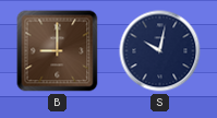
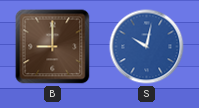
S dial: navy -> blue (147, 47)
